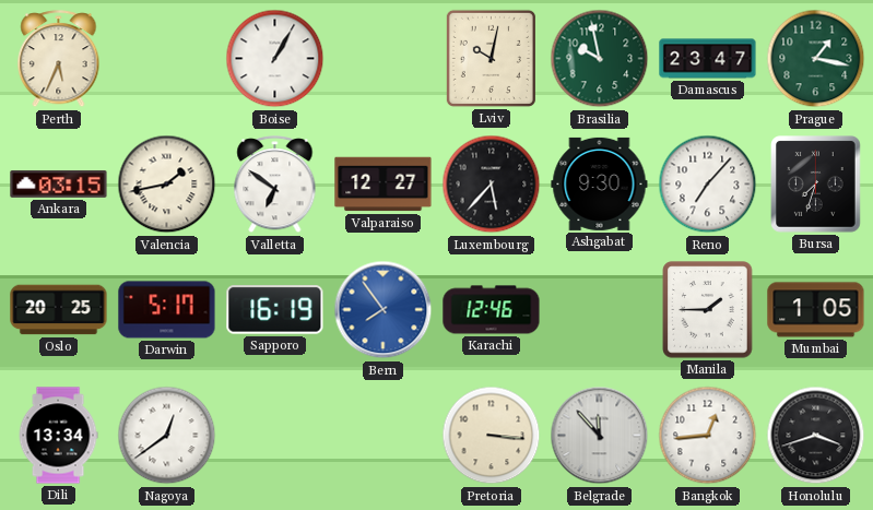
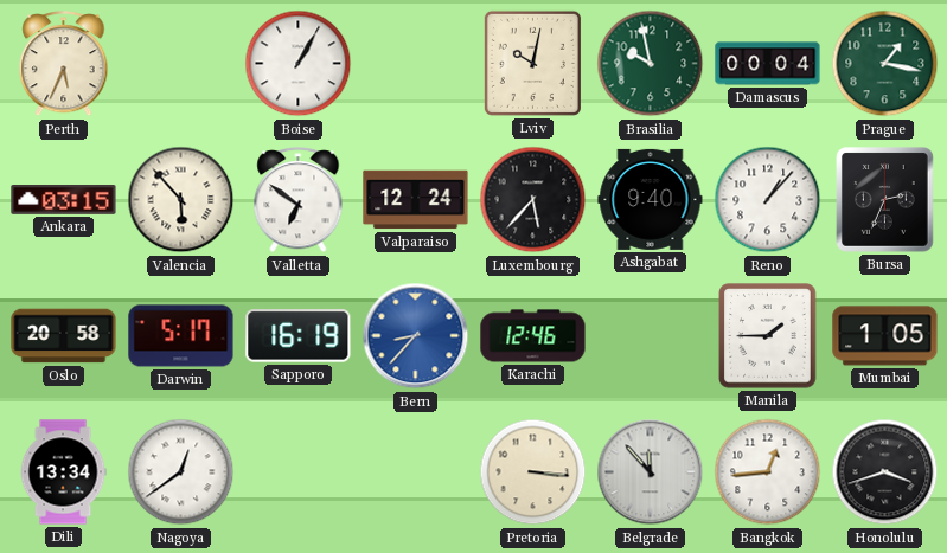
Damascus: 23:47 -> 00:04 (768, 64)
Valencia: 1:43 -> 5:53 (181, 200)
Valparaiso: 12:27 -> 12:24 (416, 200)
Ashgabat: 9:30 -> 9:40 (651, 199)
Reno: 7:07 -> 1:07 (768, 200)
Bursa: 7:33 -> 2:34 (885, 200)
Oslo: 20:25 -> 20:58 (64, 336)
Bern: 7:54 -> 8:37 (416, 336)
